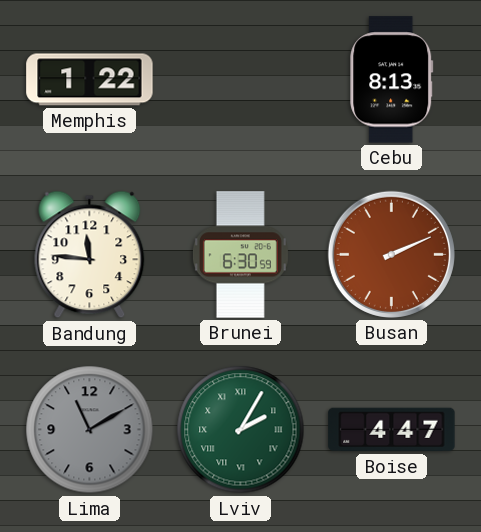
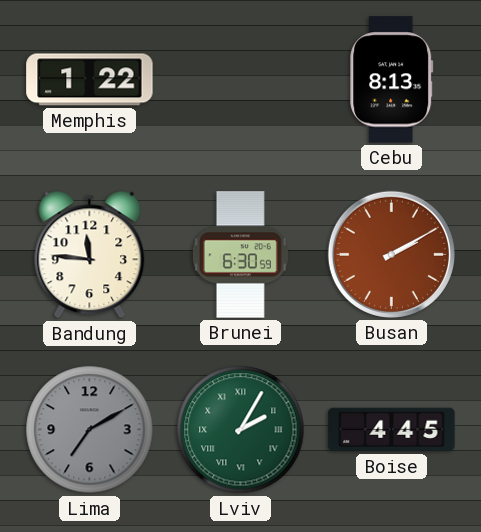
Busan: 2:11 -> 2:10 (391, 254)
Lima: 11:10 -> 7:10 (90, 430)
Boise: 4:47 -> 4:45 (392, 430)
